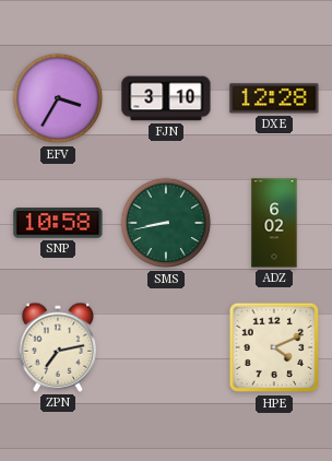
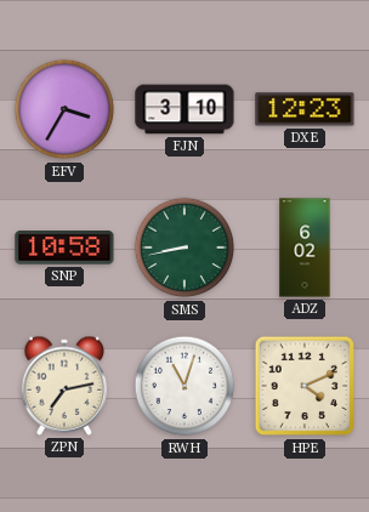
DXE: 12:28 -> 12:23 (305, 109)
RWH: none -> 11:03 (184, 386)
